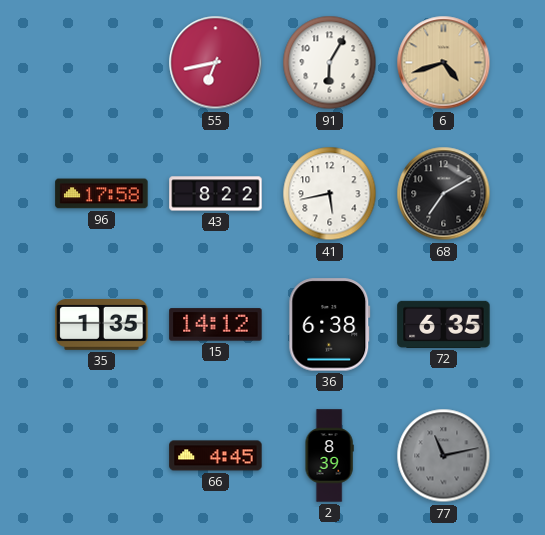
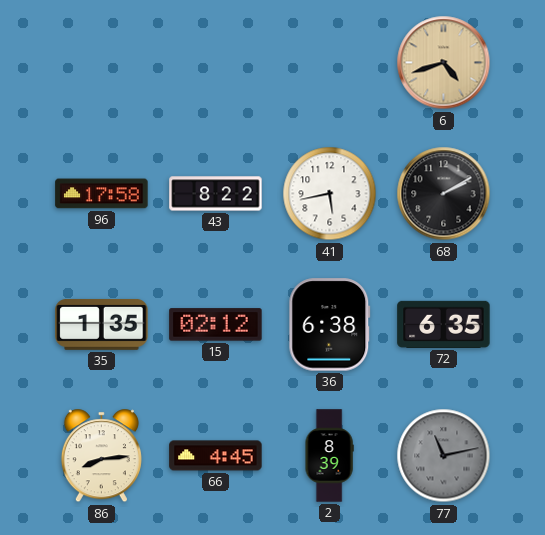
55: 6:43 -> none (216, 63)
91: 6:05 -> none (330, 63)
68: 7:10 -> 2:10 (444, 194)
15: 14:12 -> 02:12 (216, 325)
86: none -> 8:14 (101, 456)
